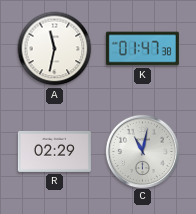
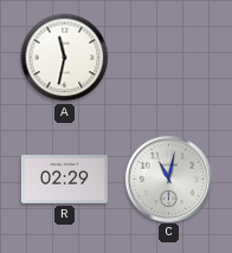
K: 01:47 -> none (142, 49)
